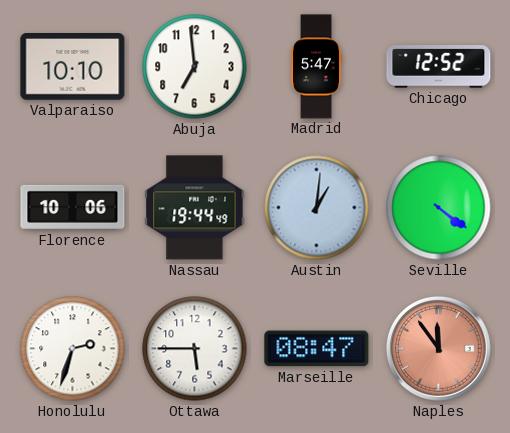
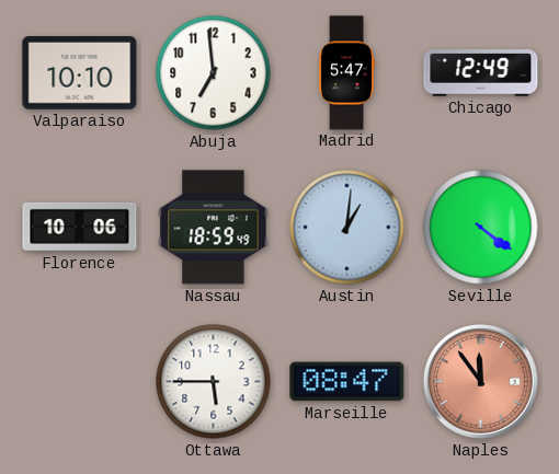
Chicago: 12:52 -> 12:49 (481, 73)
Nassau: 19:44 -> 18:59 (214, 228)
Honolulu: 2:33 -> none (73, 349)
